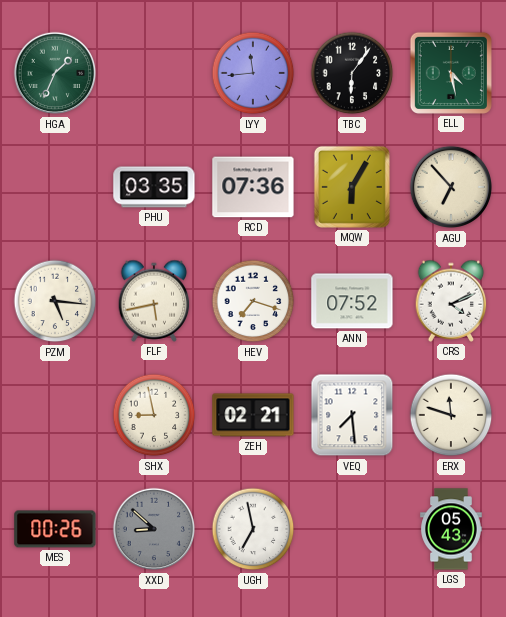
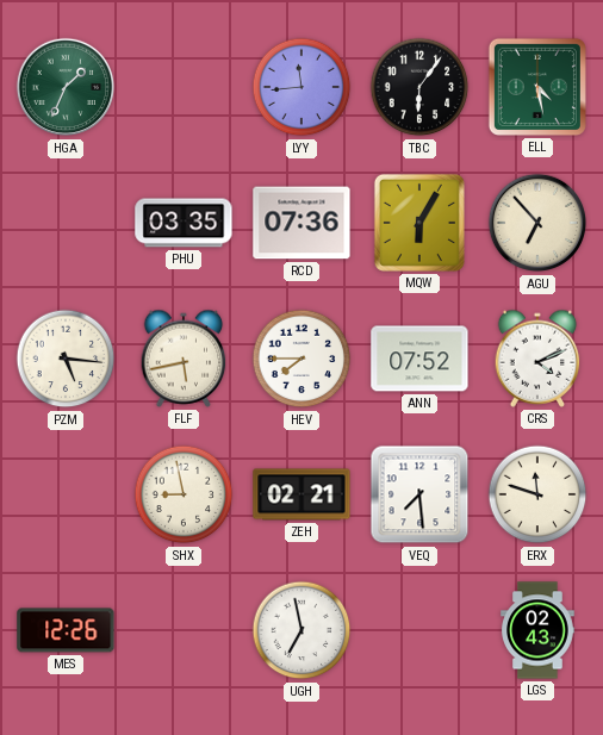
HEV: 7:18 -> 7:45 (301, 359)
MES: 00:26 -> 12:26 (66, 630)
XXD: 8:52 -> none (154, 529)
LGS: 05:43 -> 02:43 (537, 630)
